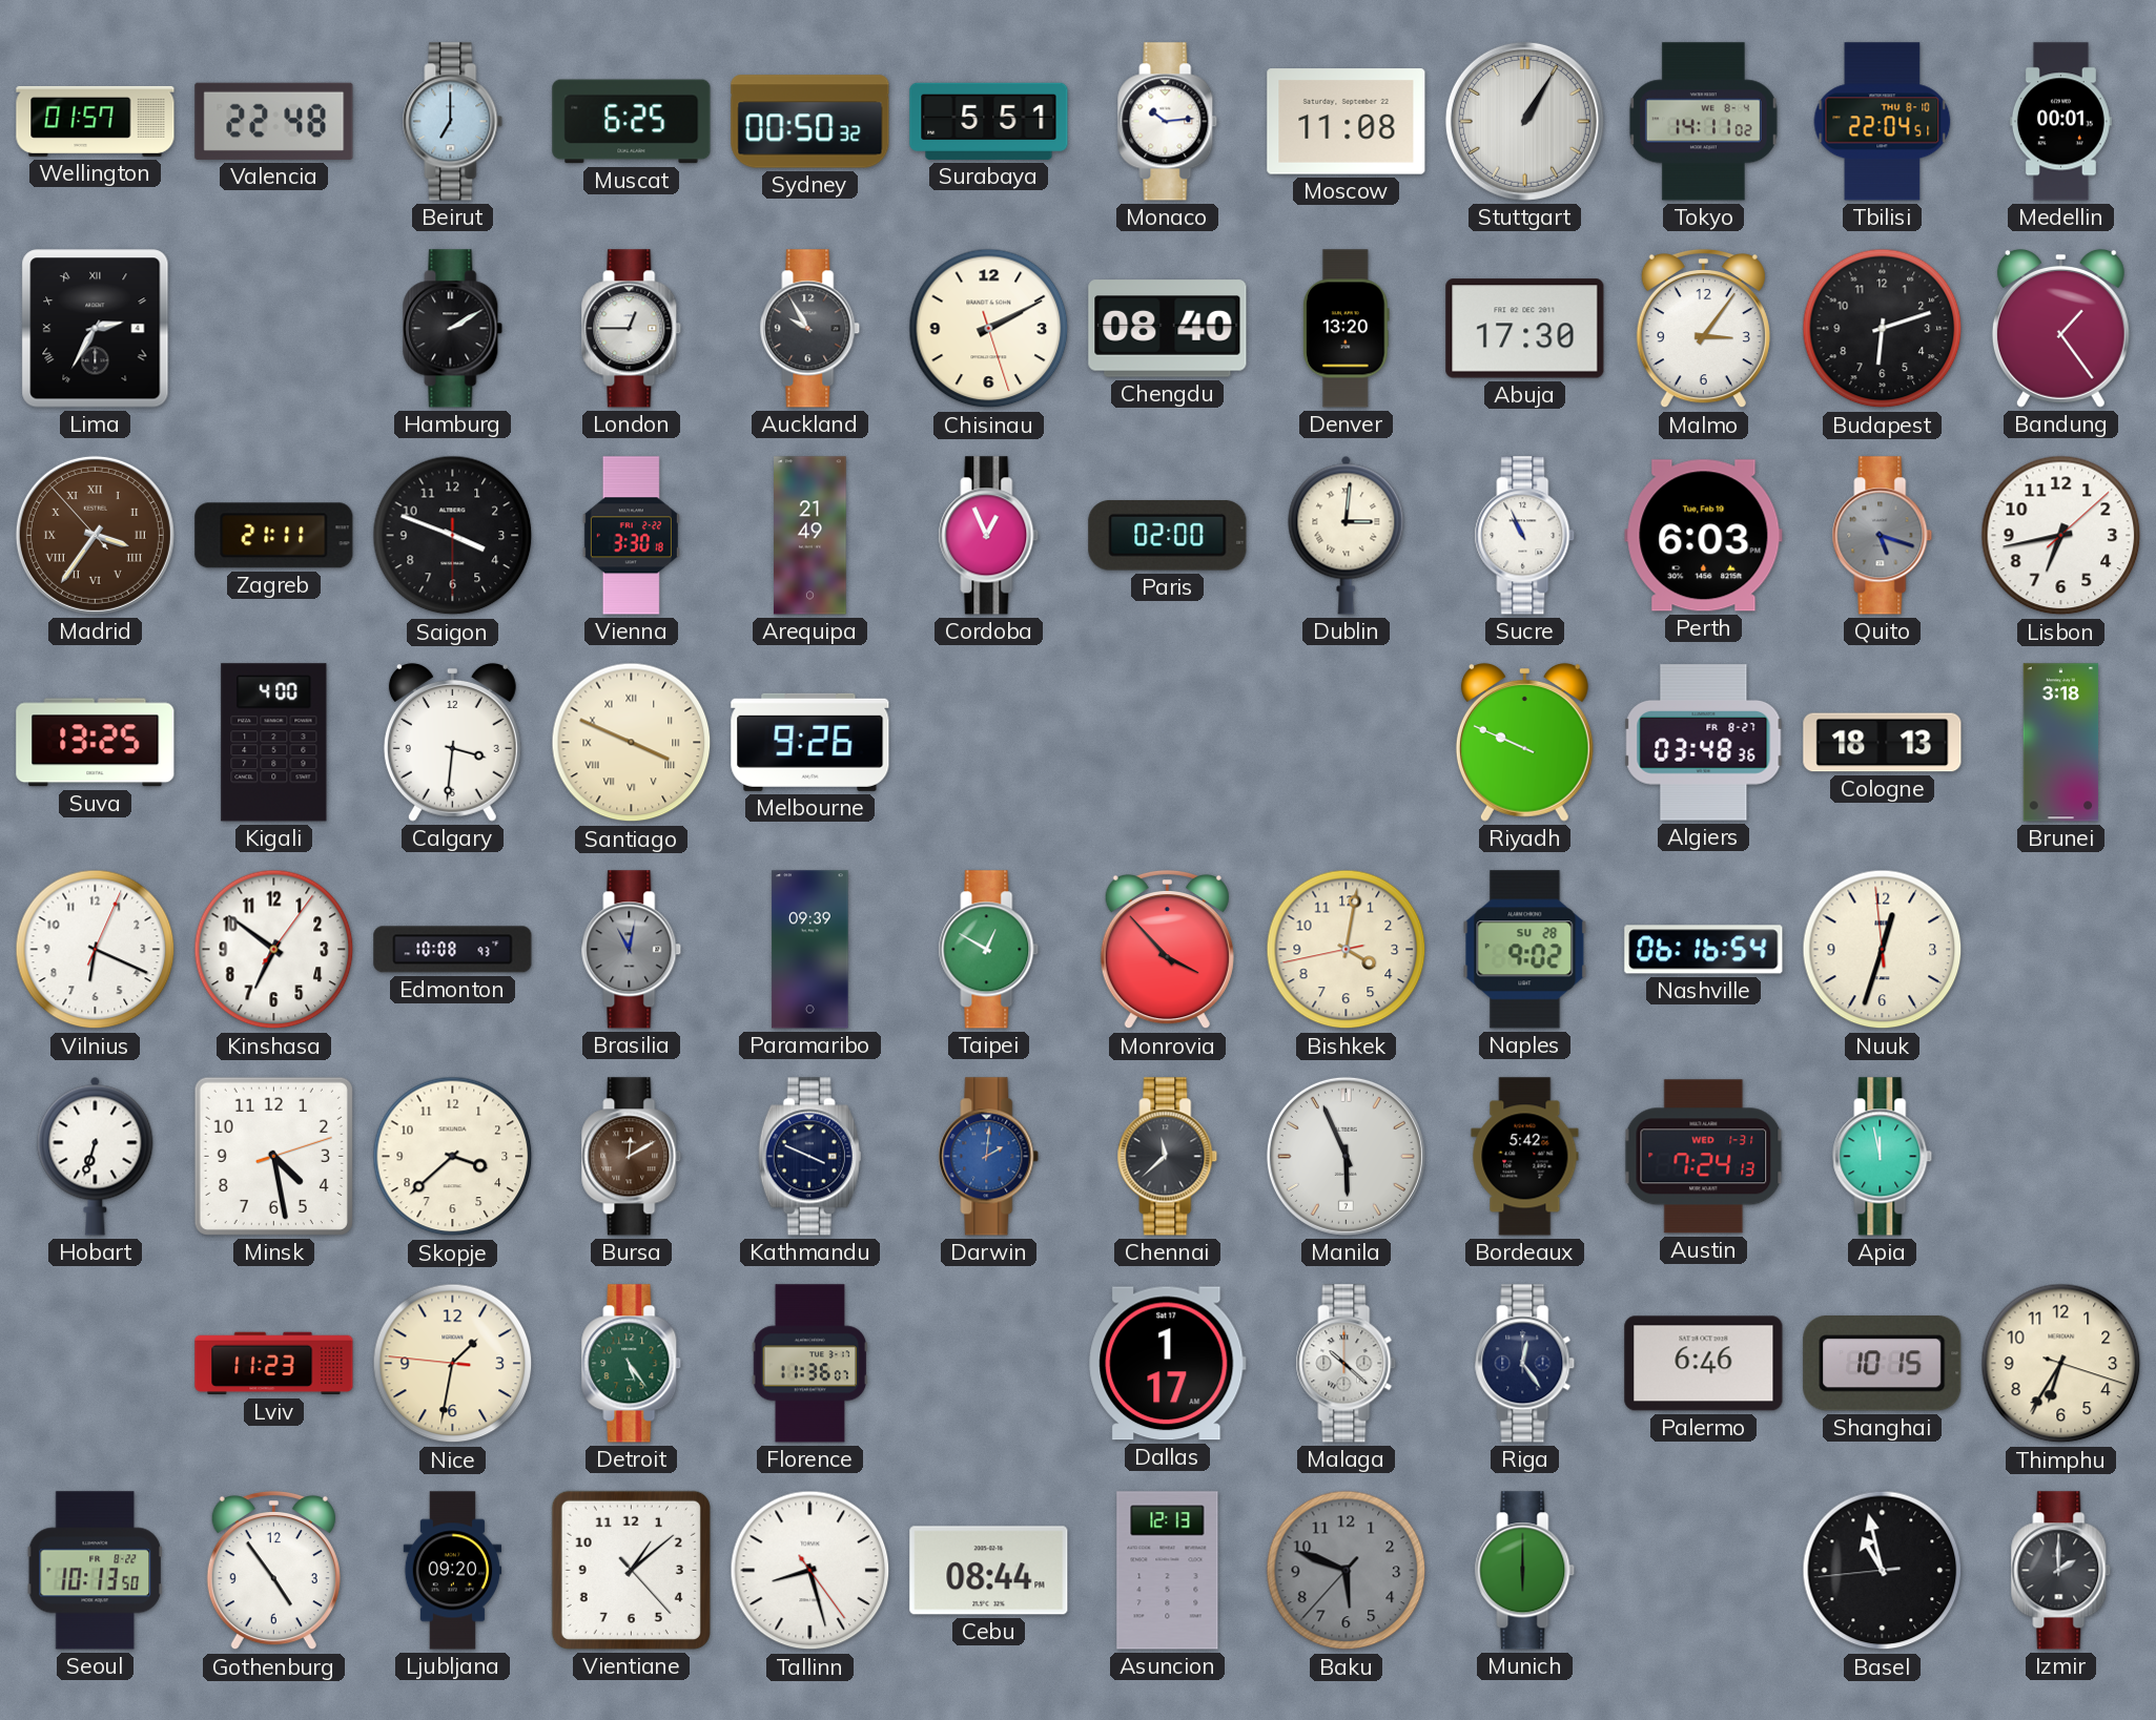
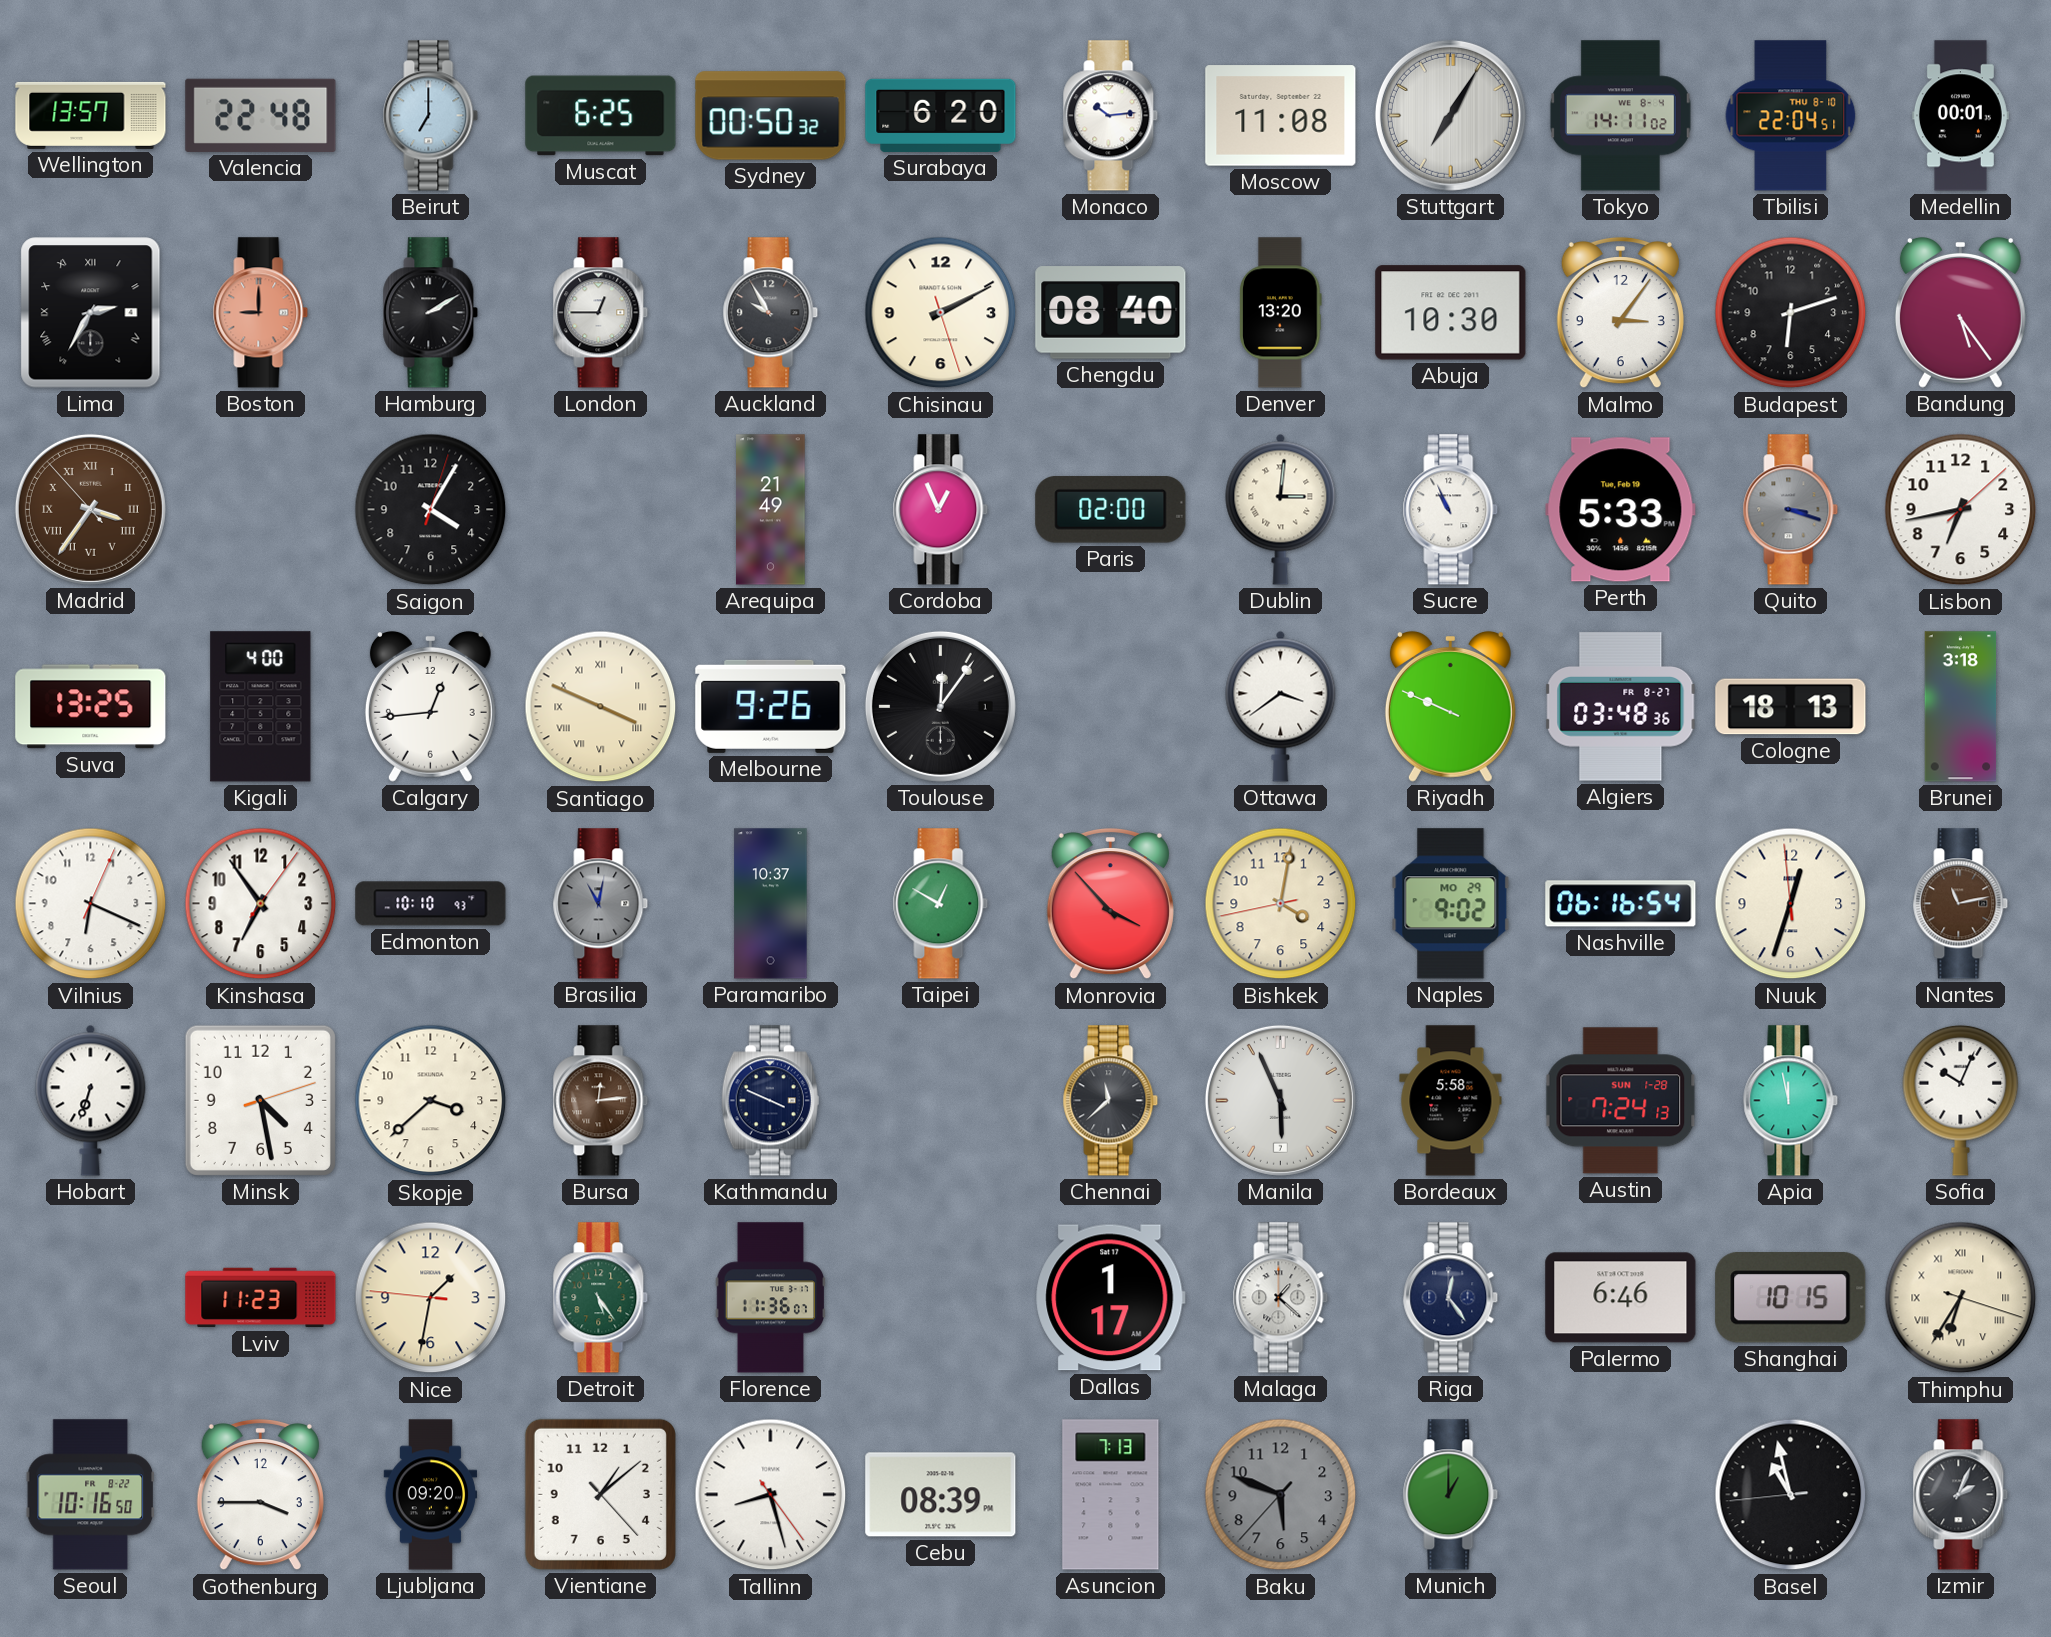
Wellington: 01:57 -> 13:57 (91, 115)
Surabaya: 5:51 -> 6:20 (941, 115)
Stuttgart: 1:05 -> 7:05 (1450, 115)
Boston: none -> 9:00 (261, 313)
Abuja: 17:30 -> 10:30 (1451, 313)
Bandung: 1:24 -> 5:24 (1960, 312)
Zagreb: 21:11 -> none (274, 536)
Saigon: 3:48 -> 4:05 (431, 510)
Vienna: 3:30 -> none (631, 536)
Perth: 6:03 -> 5:33 (1621, 510)
Quito: 5:18 -> 3:18 (1791, 510)
Calgary: 3:31 -> 12:44 (430, 706)
Toulouse: none -> 12:06 (940, 706)
Ottawa: none -> 3:39 (1281, 706)
Kinshasa: 6:51 -> 6:54 (261, 904)
Edmonton: 10:08 -> 10:10 (431, 904)
Paramaribo: 09:39 -> 10:37 (771, 904)
Naples date: SU 28 -> MO 29 (1451, 904)
Nantes: none -> 11:13 (1961, 904)
Bursa: 12:10 -> 12:14 (601, 1101)
Darwin: 2:01 -> none (989, 1157)
Bordeaux: 5:42 -> 5:58 (1451, 1101)
Austin date: WED 1-31 -> SUN 1-28 (1621, 1101)
Sofia: none -> 10:04 (1961, 1100)
Malaga: 10:22 -> 1:22 (1281, 1298)
Thimphu numerals: Arabic -> Roman (1961, 1298)
Seoul: 10:13 -> 10:16 (90, 1495)
Gothenburg: 4:54 -> 3:45 (260, 1495)
Cebu: 08:44 -> 08:39 (941, 1495)
Asuncion: 12:13 -> 7:13 (1111, 1495)
Munich: 6:00 -> 1:00 (1451, 1495)
Izmir: 2:00 -> 2:04 (1961, 1495)
